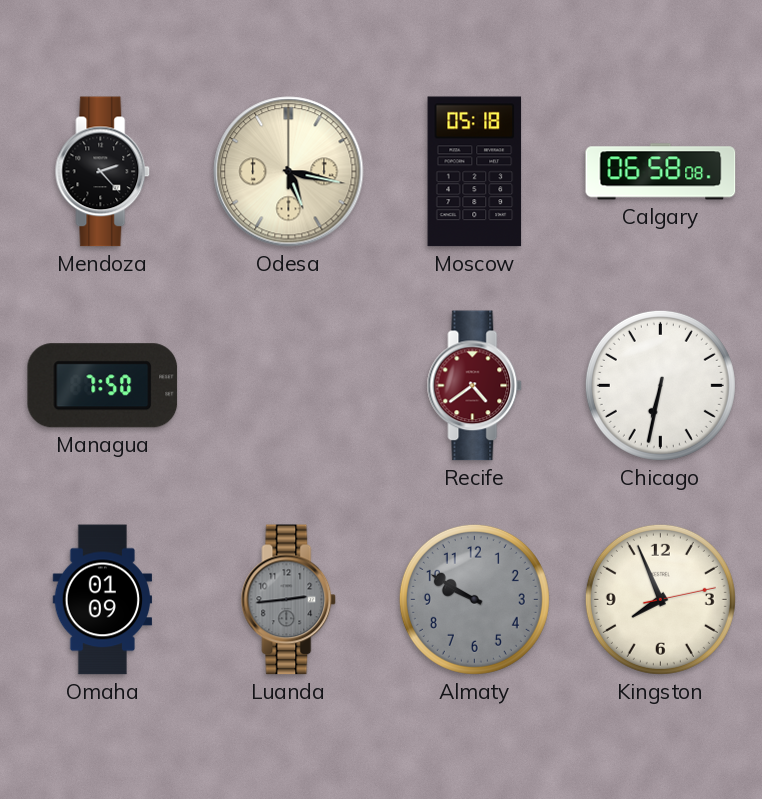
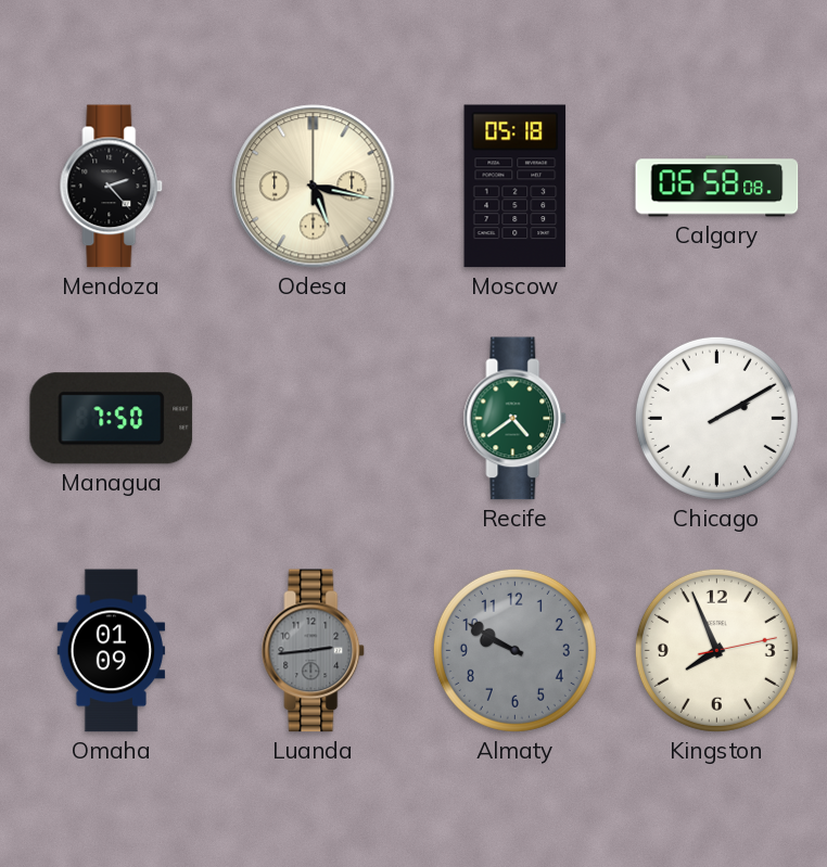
Recife dial: burgundy -> green (516, 419)
Chicago: 6:32 -> 2:10 (716, 418)
